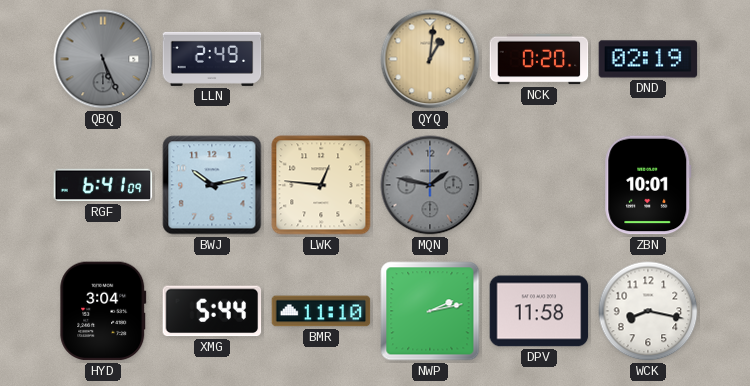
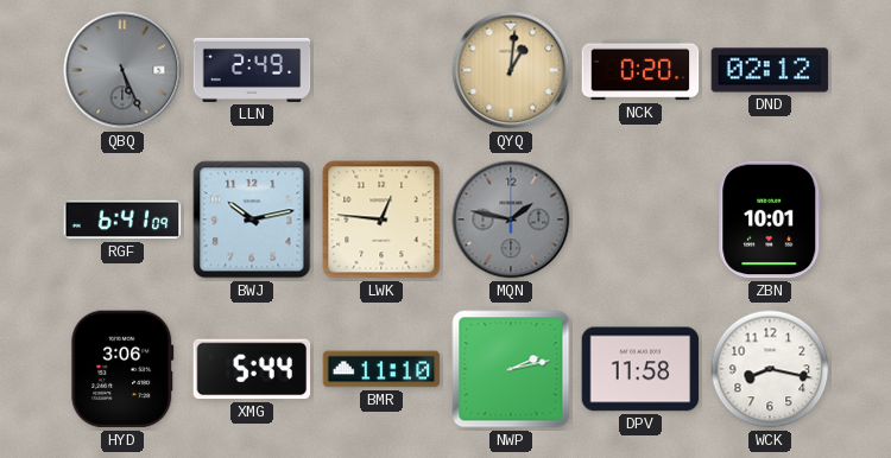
DND: 02:19 -> 02:12 (770, 70)
HYD: 3:04 -> 3:06 (122, 369)
